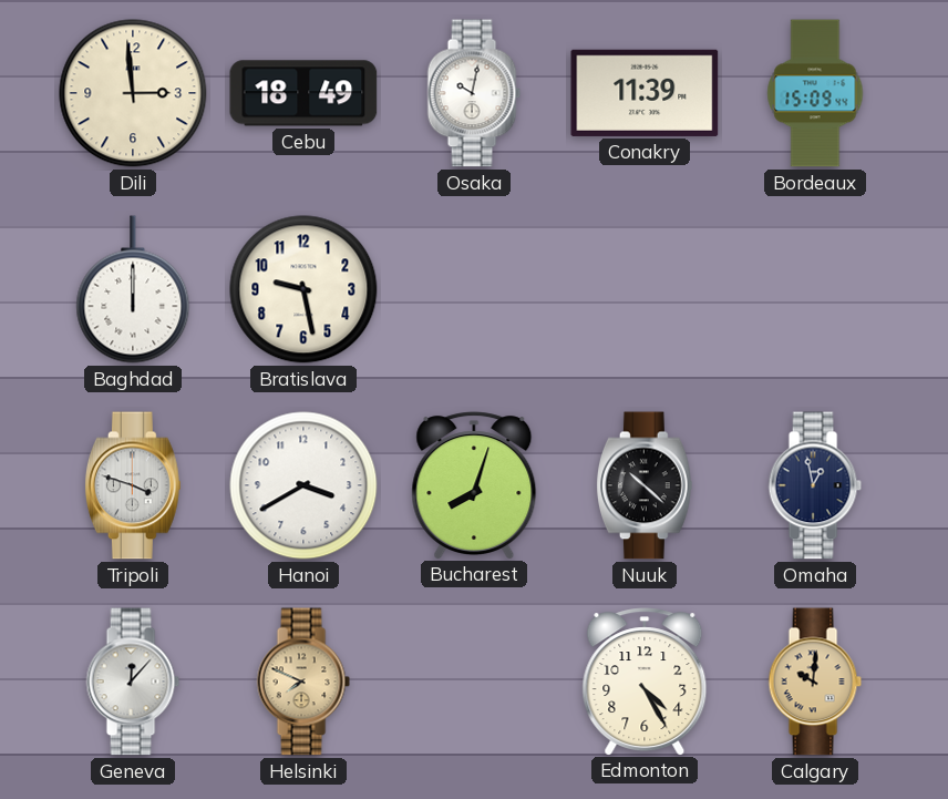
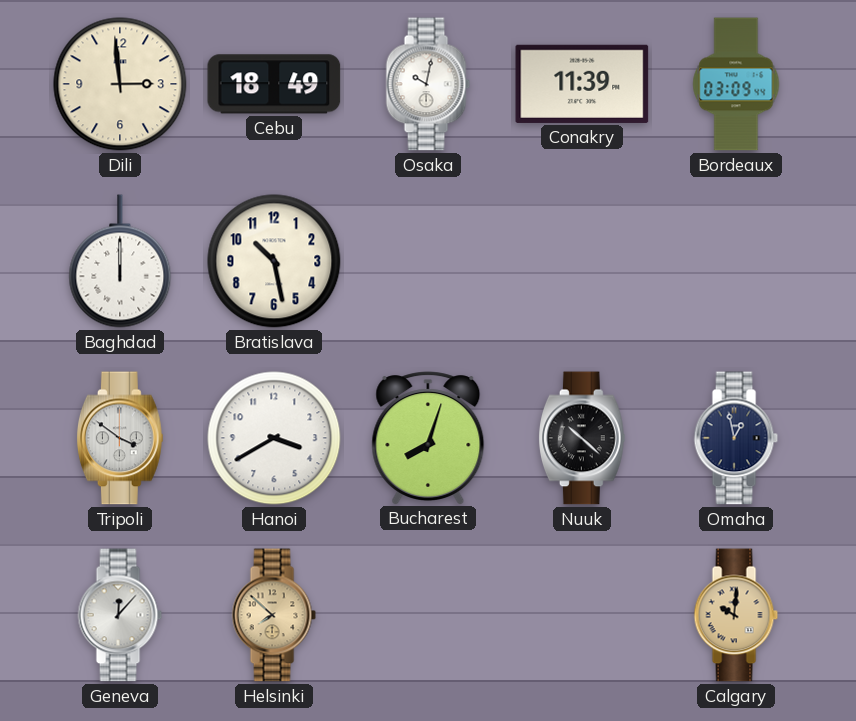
Bordeaux: 15:09 -> 03:09 (736, 84)
Bratislava: 9:28 -> 10:28 (274, 261)
Tripoli: 3:48 -> 3:51 (120, 438)
Helsinki: 7:49 -> 7:52 (274, 615)
Edmonton: 4:25 -> none (645, 682)
